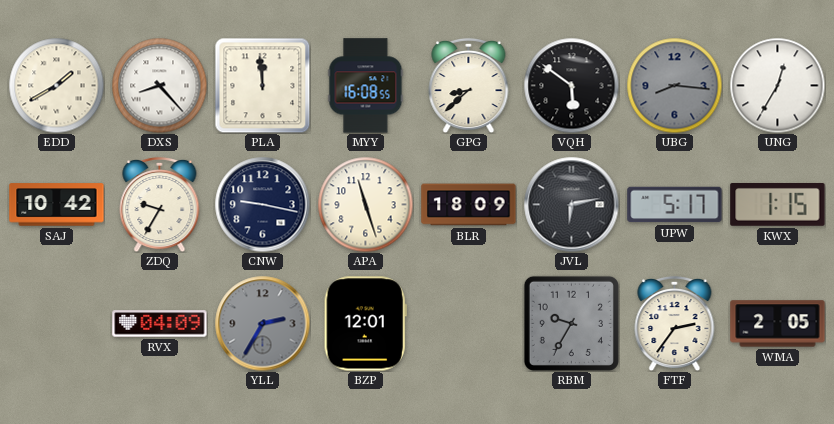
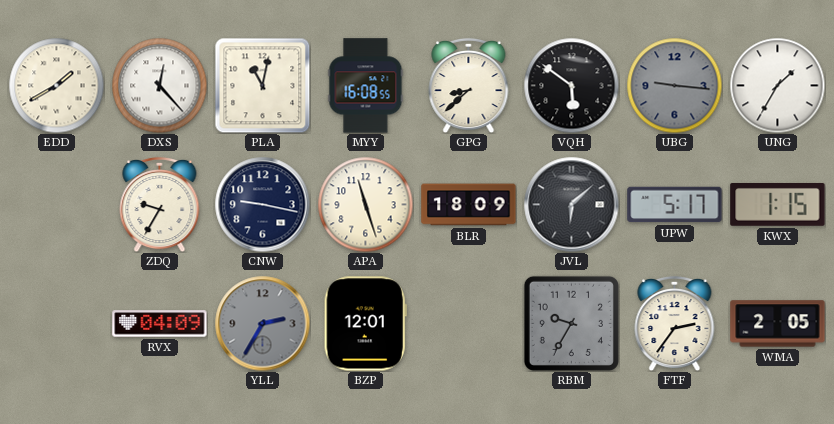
DXS: 8:23 -> 12:23 (159, 85)
PLA: 11:59 -> 11:02 (262, 85)
UBG: 8:16 -> 9:16 (674, 85)
UNG: 12:35 -> 1:35 (777, 85)
SAJ: 10:42 -> none (57, 205)
JVL: 6:13 -> 6:08 (571, 204)
